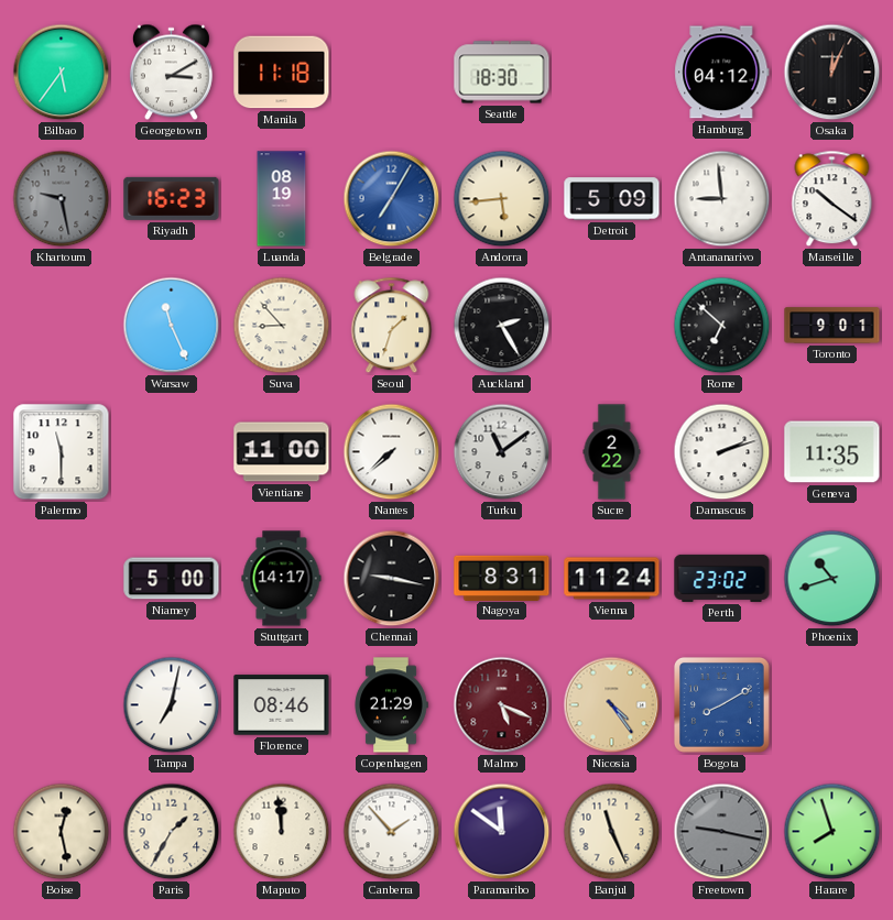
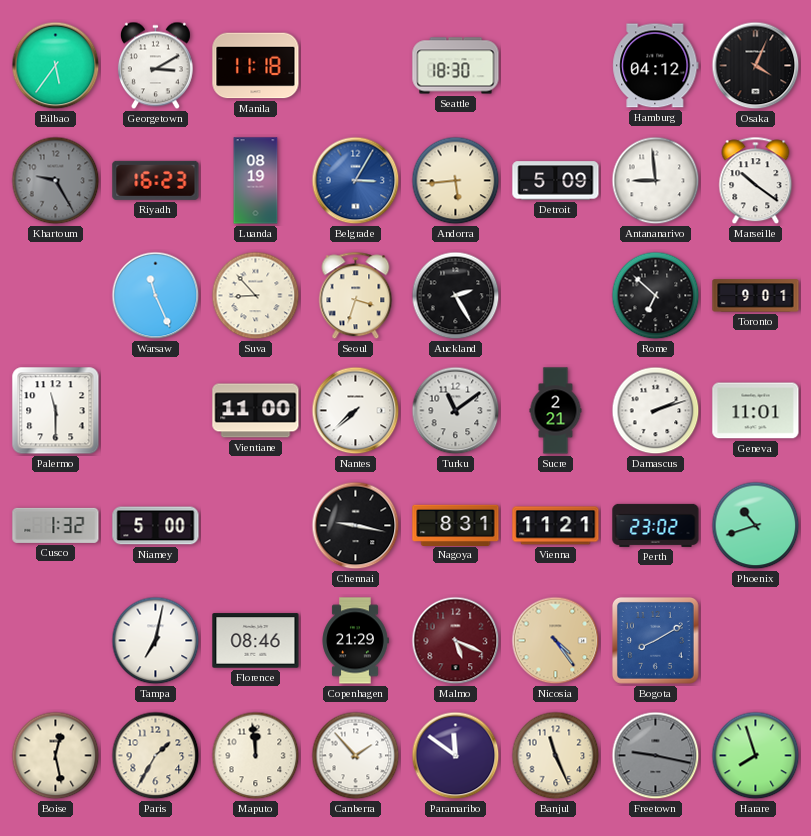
Osaka: 12:04 -> 4:04 (756, 66)
Khartoum: 9:28 -> 9:25 (56, 181)
Belgrade: 7:05 -> 3:05 (356, 181)
Seoul: 1:33 -> 3:33 (356, 296)
Sucre: 2:22 -> 2:21 (556, 411)
Geneva: 11:35 -> 11:01 (756, 411)
Cusco: none -> 1:32 (56, 525)
Stuttgart: 14:17 -> none (282, 579)
Vienna: 11:24 -> 11:21 (556, 526)
